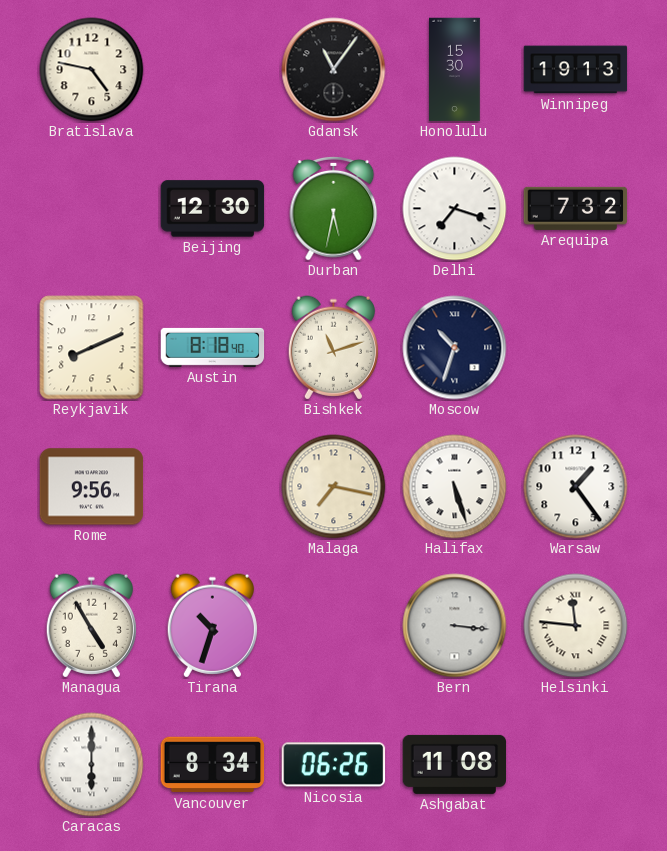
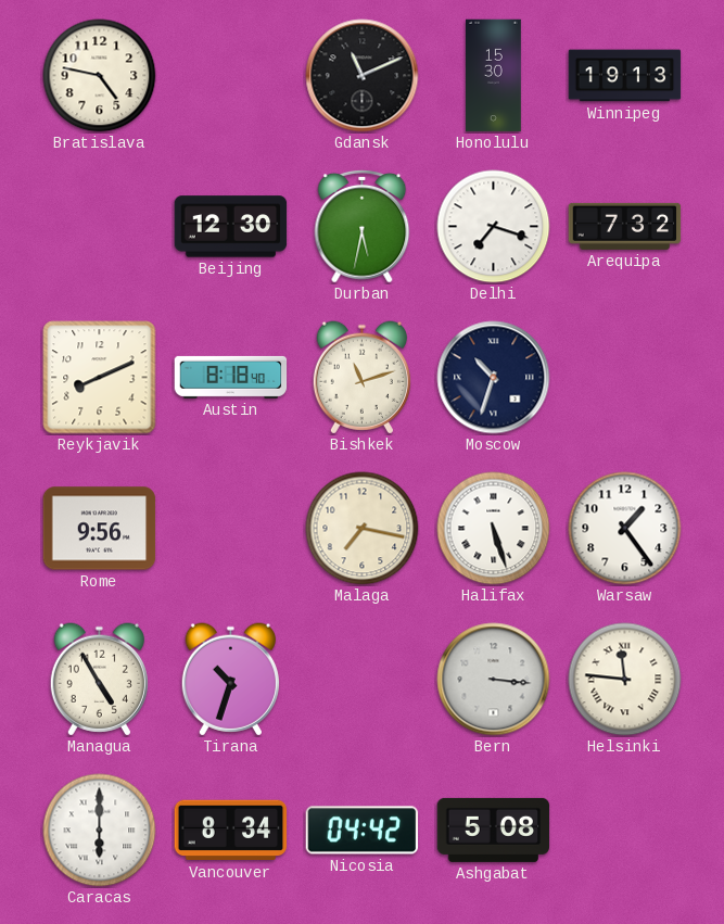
Gdansk: 11:06 -> 11:11 (363, 76)
Nicosia: 06:26 -> 04:42 (363, 831)
Ashgabat: 11:08 -> 5:08 (494, 830)
